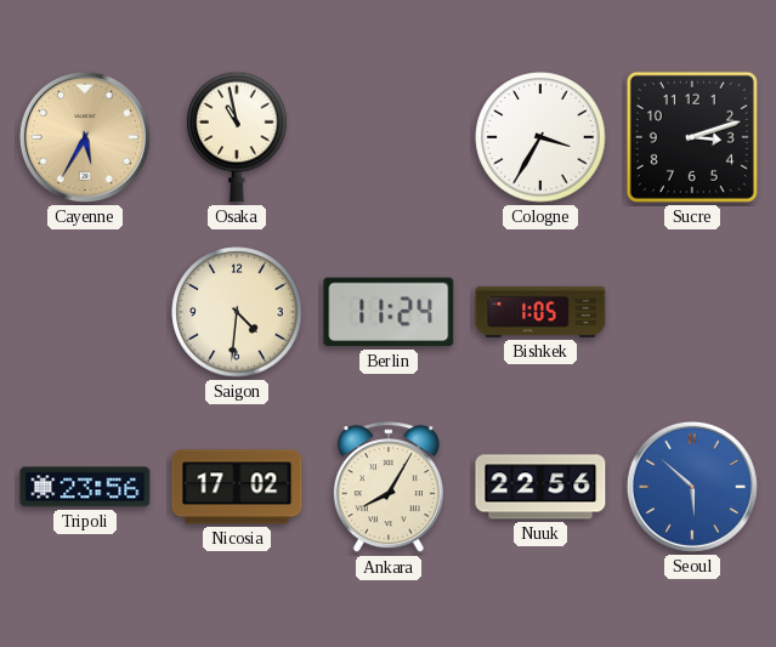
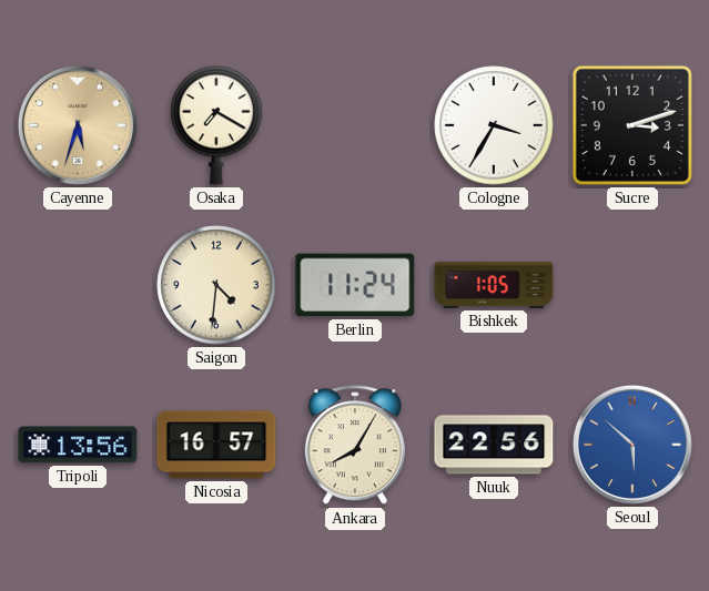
Cayenne: 5:35 -> 5:33 (78, 125)
Osaka: 10:58 -> 7:20 (216, 125)
Tripoli: 23:56 -> 13:56 (78, 445)
Nicosia: 17:02 -> 16:57 (216, 445)
